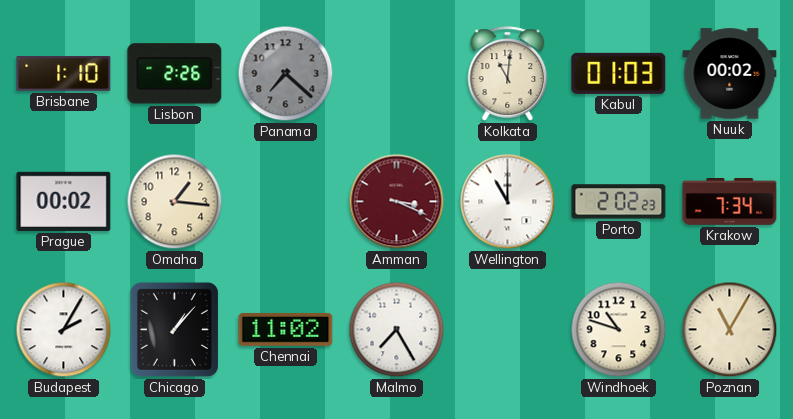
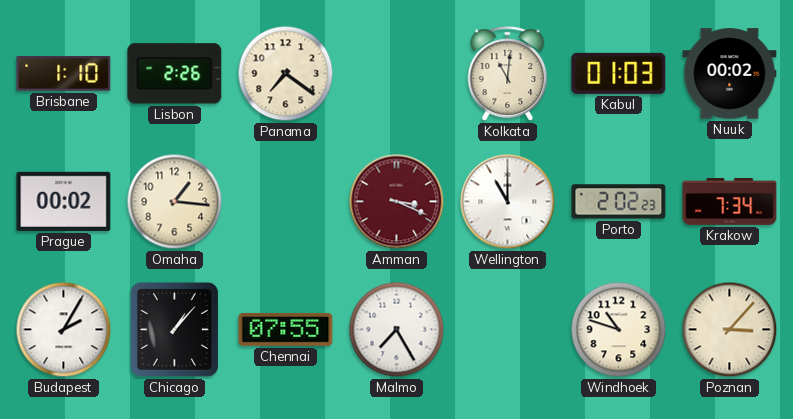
Panama: 7:22 -> 7:21 (286, 74)
Panama dial: grey -> cream (286, 74)
Chennai: 11:02 -> 07:55 (286, 329)
Poznan: 11:05 -> 3:07 (730, 330)
